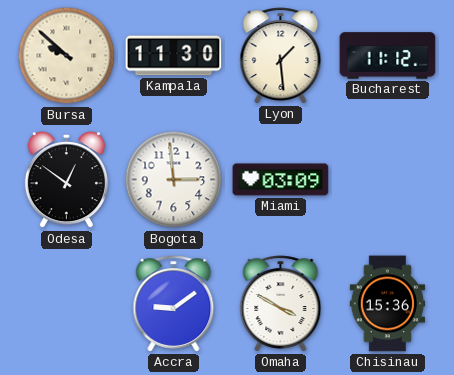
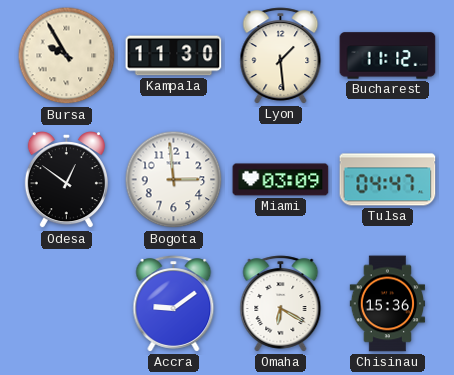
Bursa: 9:52 -> 9:55 (67, 56)
Tulsa: none -> 04:47 (388, 180)
Omaha: 3:50 -> 6:20 (281, 304)
